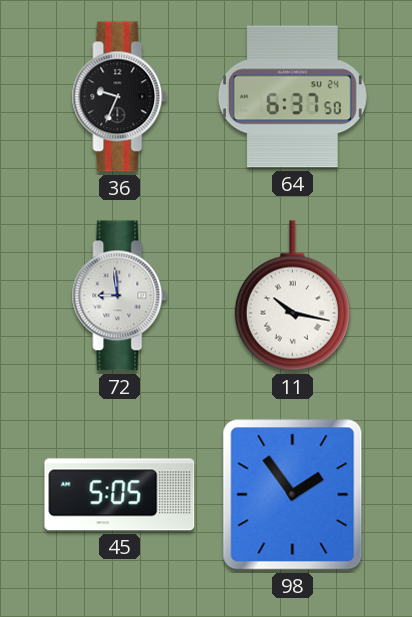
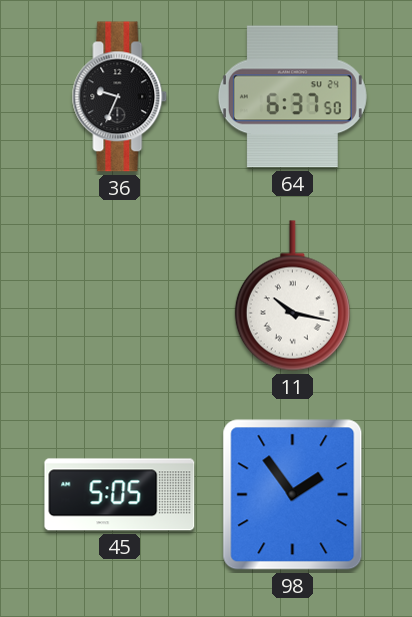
72: 8:59 -> none (120, 296)
